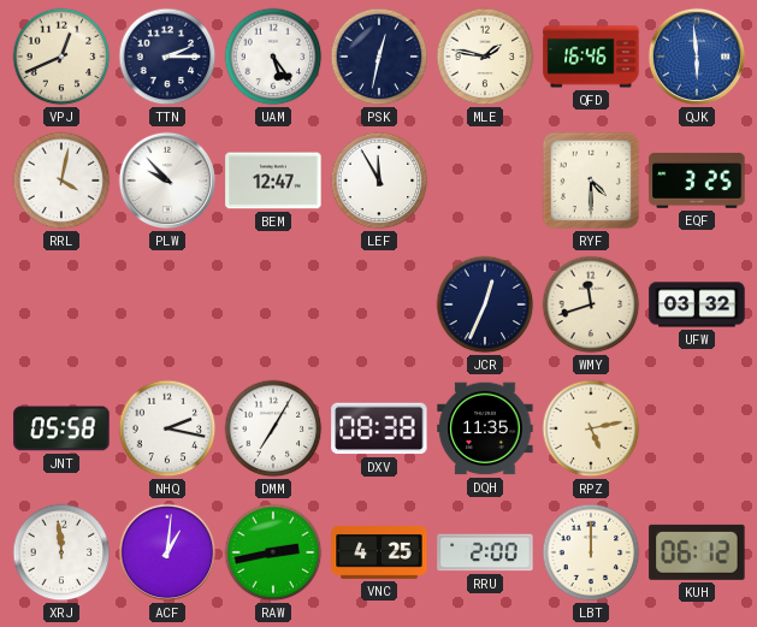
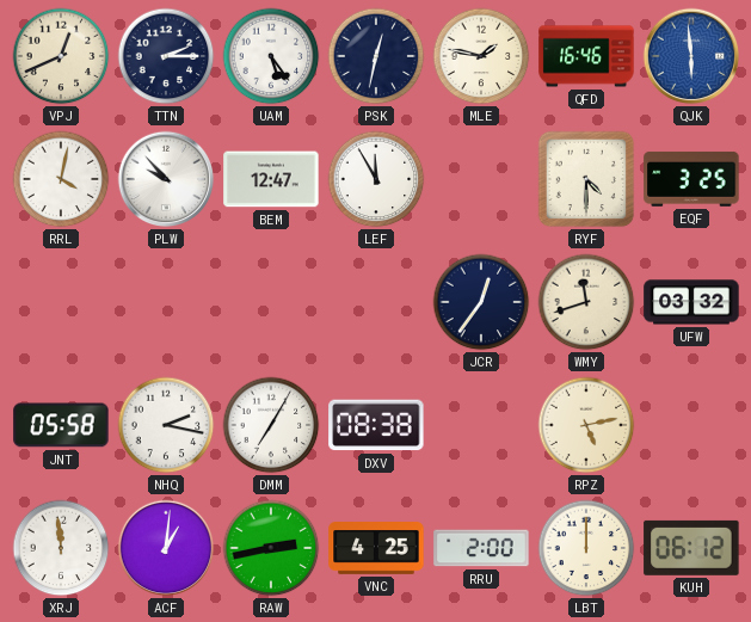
JCR: 12:34 -> 12:36 (481, 302)
DQH: 11:35 -> none (485, 428)
